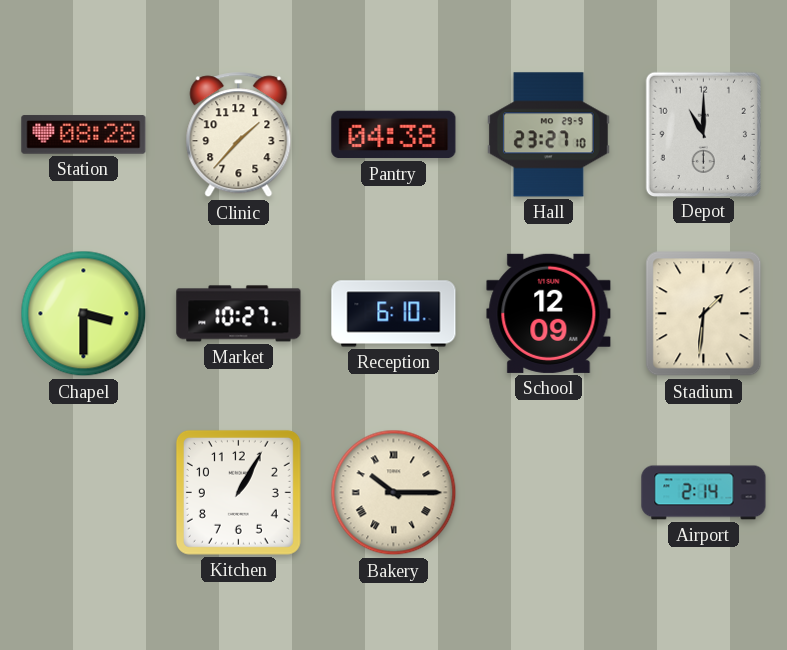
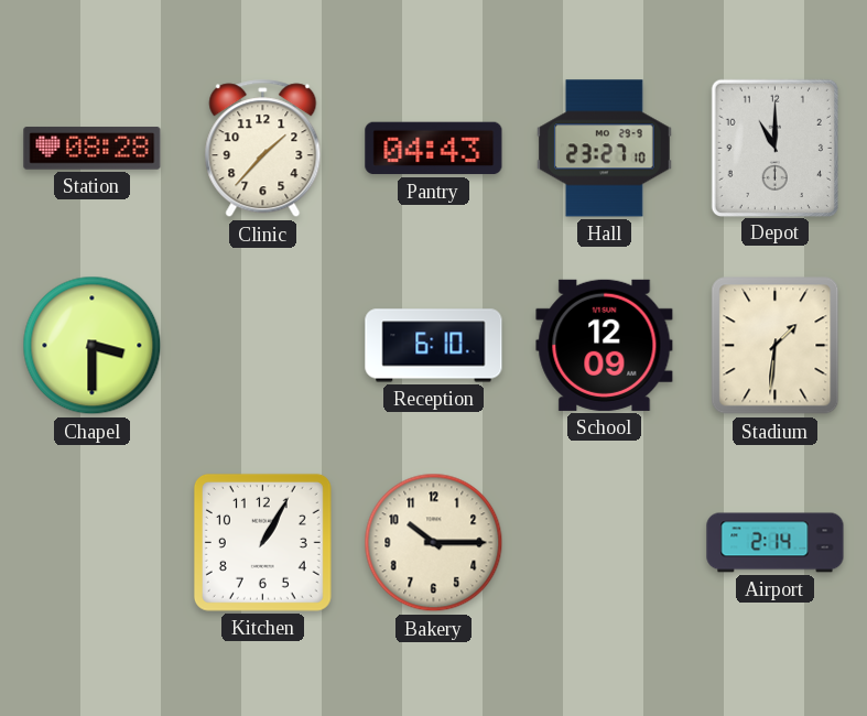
Pantry: 04:38 -> 04:43 (434, 149)
Market: 10:27 -> none (239, 314)
Bakery numerals: Roman -> Arabic (434, 543)
